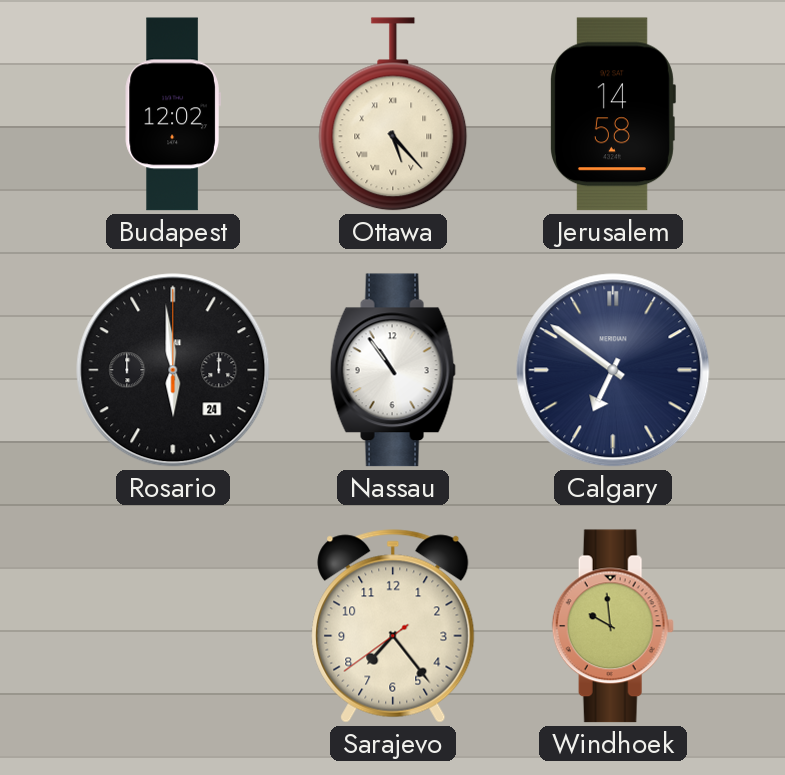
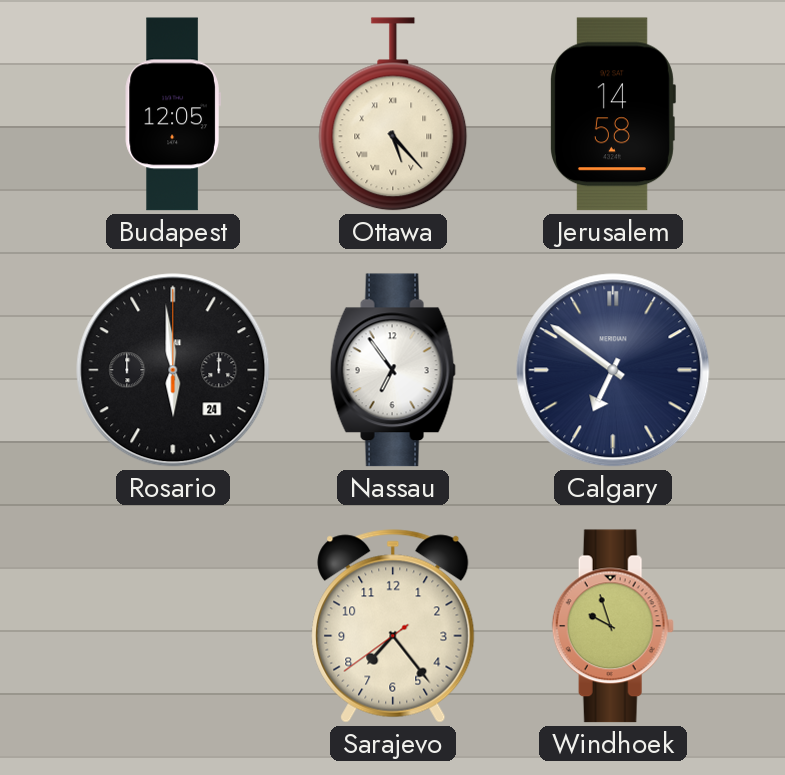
Budapest: 12:02 -> 12:05 (173, 114)
Nassau: 10:54 -> 6:54 (393, 370)
Windhoek: 9:59 -> 9:57 (613, 626)
